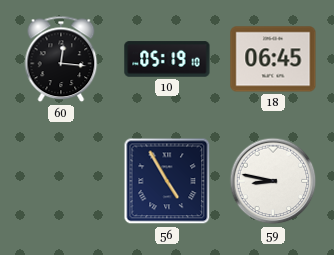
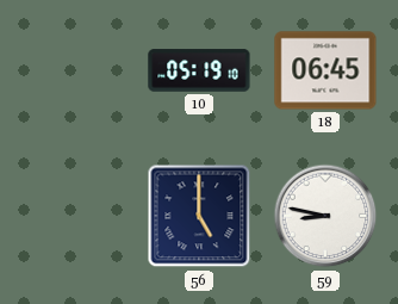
60: 12:16 -> none (61, 59)
56: 4:55 -> 5:00 (199, 216)
